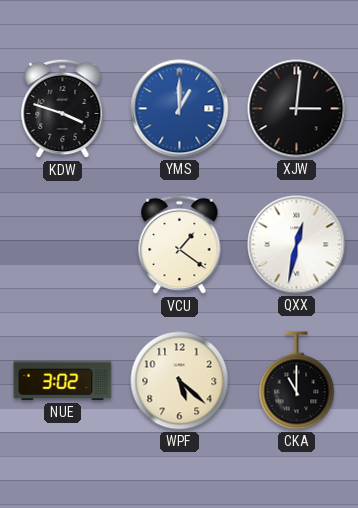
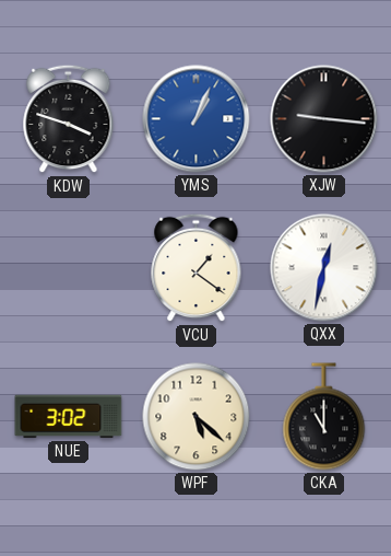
YMS: 1:00 -> 1:04 (197, 119)
XJW: 3:01 -> 9:16 (324, 119)
